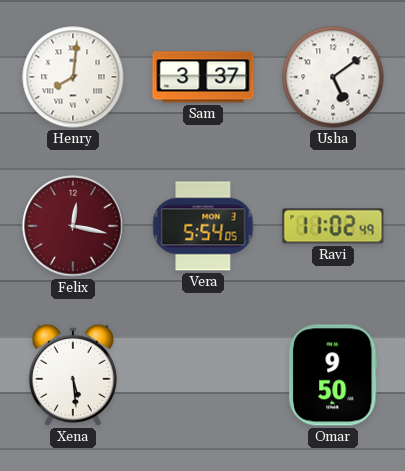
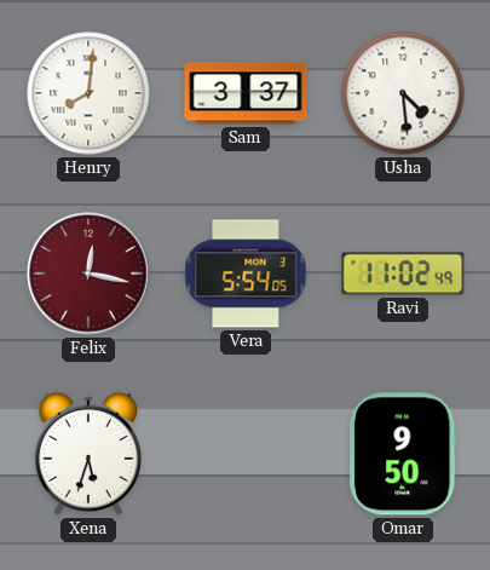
Usha: 5:09 -> 4:29 (403, 93)
Xena: 5:29 -> 5:33 (88, 454)
